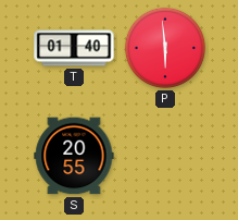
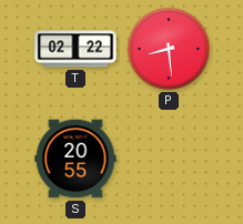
T: 01:40 -> 02:22 (75, 49)
P: 5:59 -> 8:29 (169, 49)
